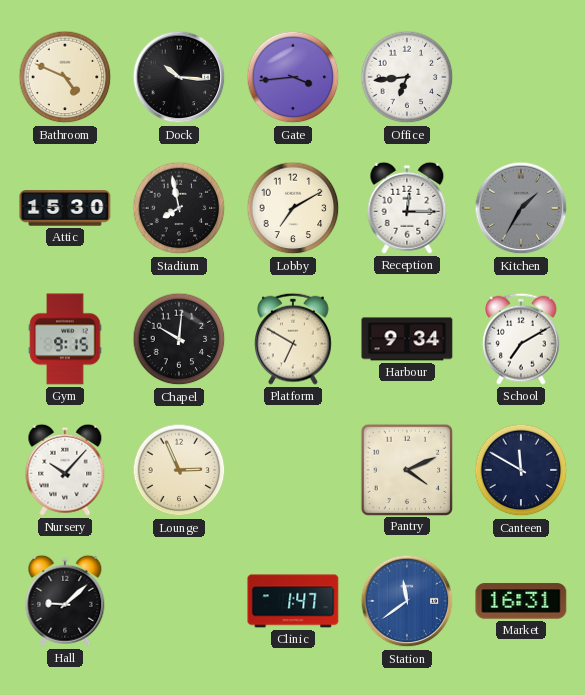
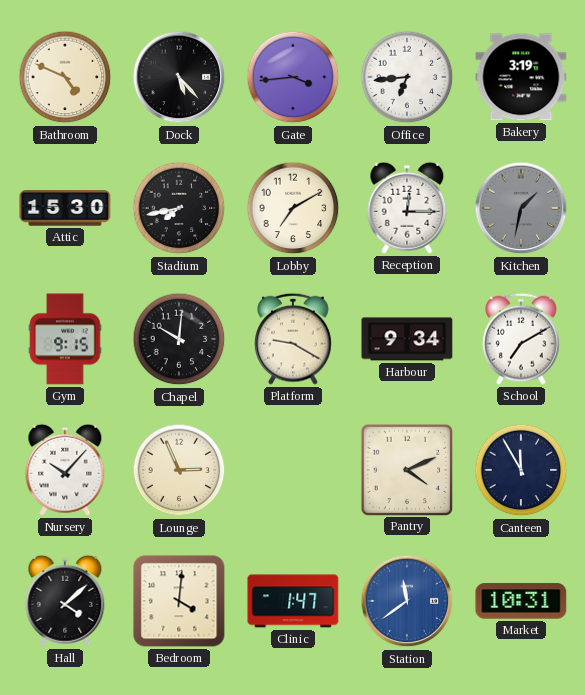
Dock: 10:16 -> 5:23 (179, 77)
Bakery: none -> 3:19 (521, 77)
Stadium: 7:58 -> 7:43 (179, 208)
Kitchen: 1:35 -> 1:32 (521, 208)
Platform: 6:50 -> 9:20 (294, 339)
Canteen: 11:50 -> 11:55 (521, 470)
Hall: 9:08 -> 4:08 (65, 601)
Bedroom: none -> 4:01 (179, 601)
Market: 16:31 -> 10:31 (521, 601)
